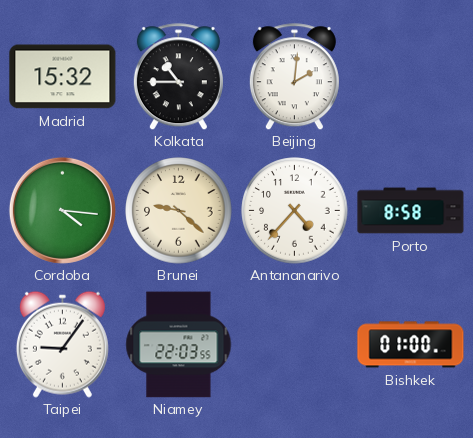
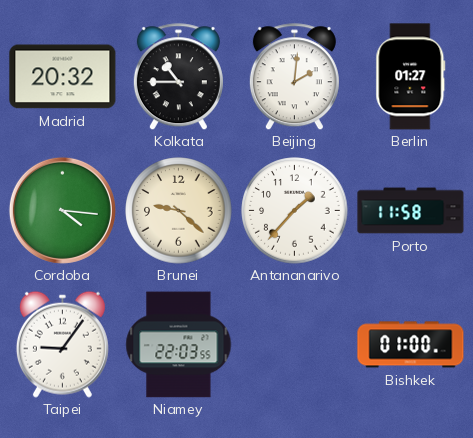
Madrid: 15:32 -> 20:32 (63, 77)
Berlin: none -> 01:27 (411, 77)
Antananarivo: 4:37 -> 1:37 (295, 211)
Porto: 8:58 -> 11:58 (411, 211)
